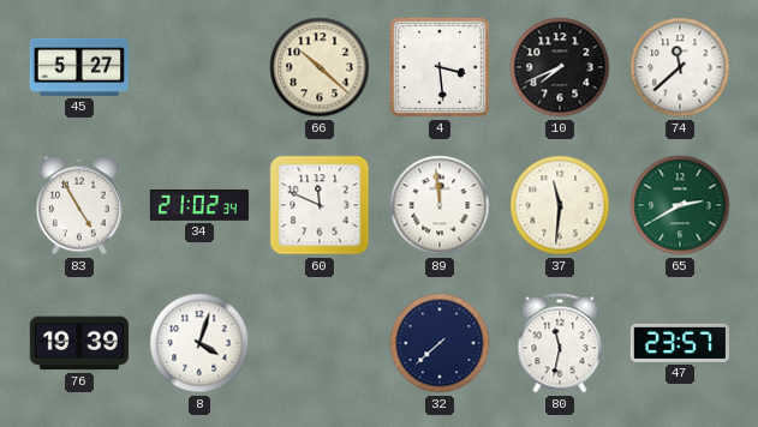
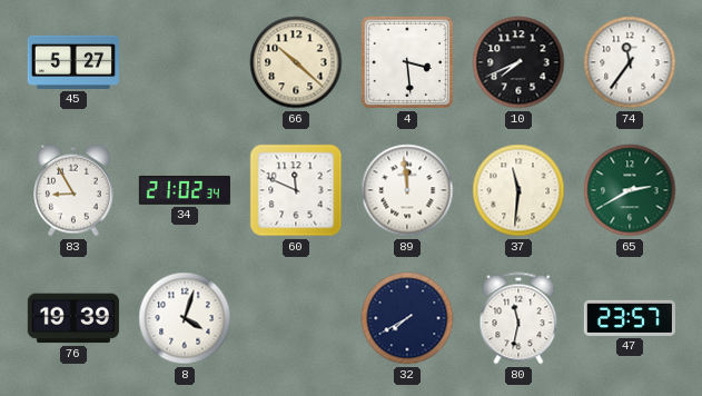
74: 11:38 -> 11:36 (630, 62)
83: 4:55 -> 8:55 (73, 190)
32: 7:38 -> 7:40 (407, 318)
